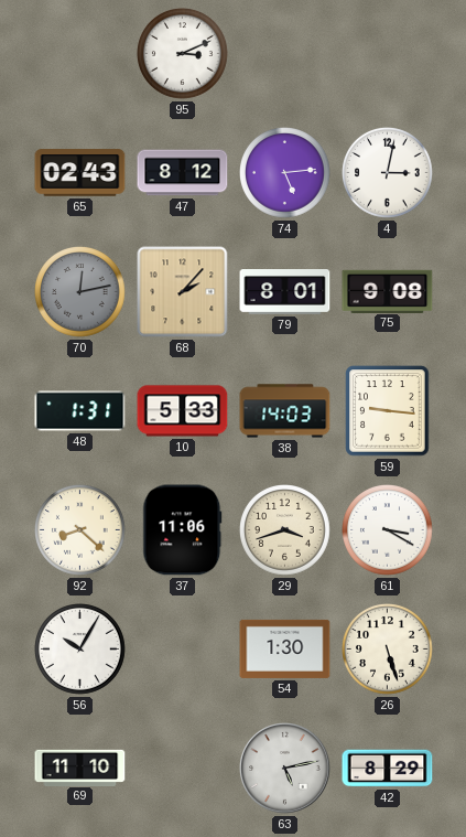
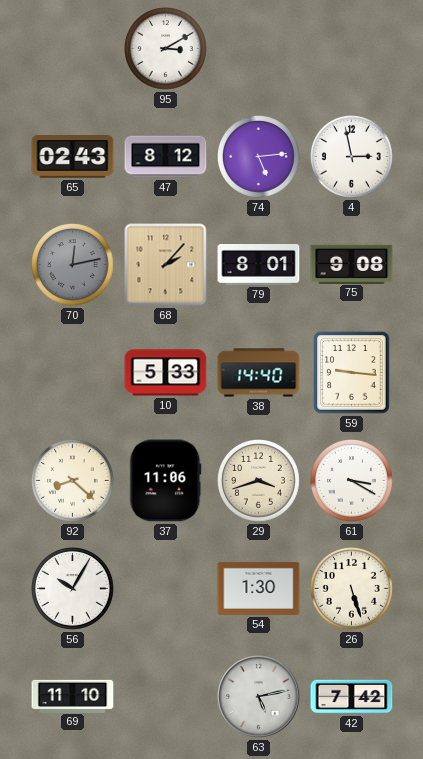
95: 3:11 -> 3:10 (166, 49)
4: 3:02 -> 2:58 (352, 157)
48: 1:31 -> none (80, 411)
38: 14:03 -> 14:40 (259, 373)
42: 8:29 -> 7:42 (352, 697)
